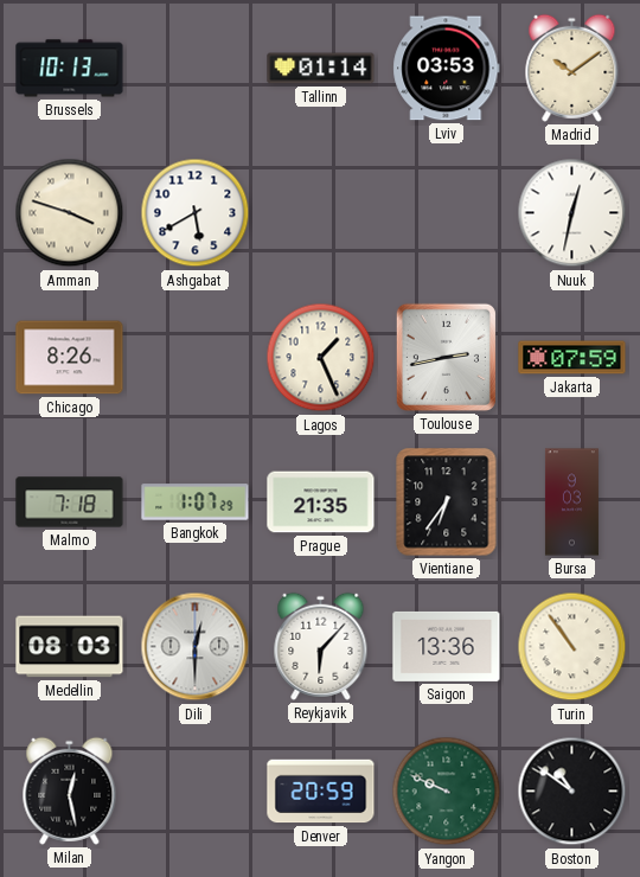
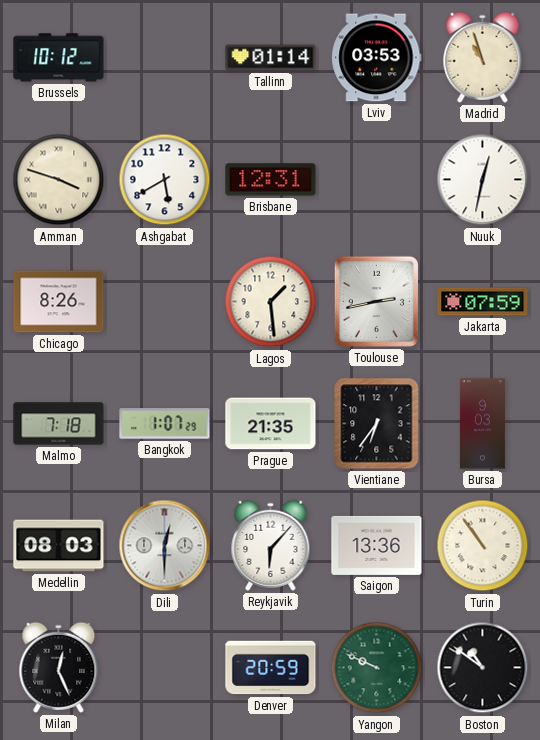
Brussels: 10:13 -> 10:12 (59, 58)
Madrid: 10:09 -> 10:57 (483, 57)
Brisbane: none -> 12:31 (271, 180)
Lagos: 1:26 -> 1:29 (271, 302)
Milan: 12:28 -> 12:26 (59, 667)
